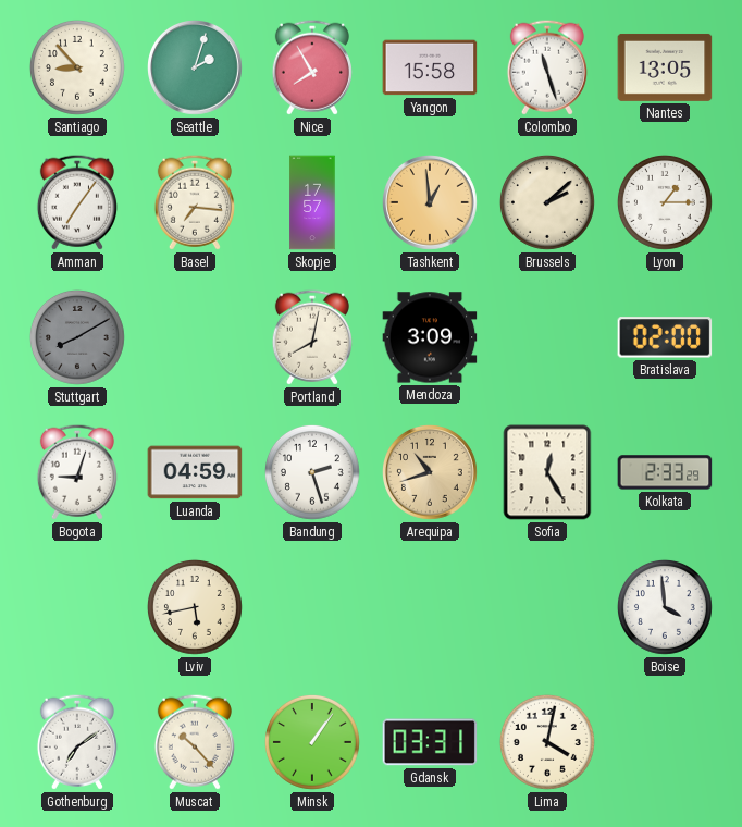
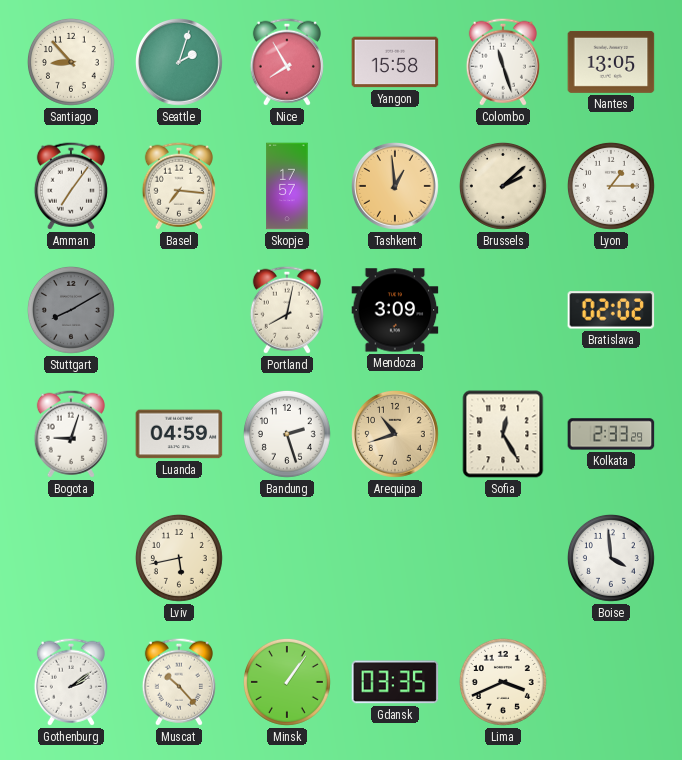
Bratislava: 02:00 -> 02:02 (611, 310)
Gothenburg: 7:09 -> 2:09 (71, 682)
Gdansk: 03:31 -> 03:35 (395, 682)
Lima: 4:02 -> 3:41 (503, 682)
